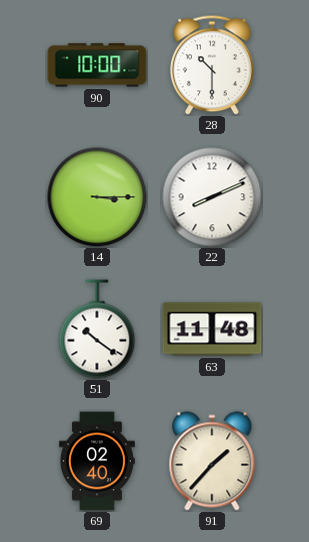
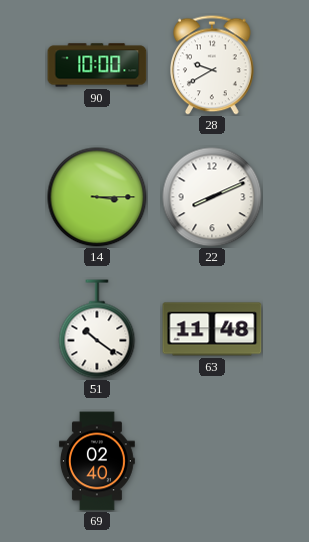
28: 10:30 -> 9:40 (213, 65)
91: 1:37 -> none (212, 461)
